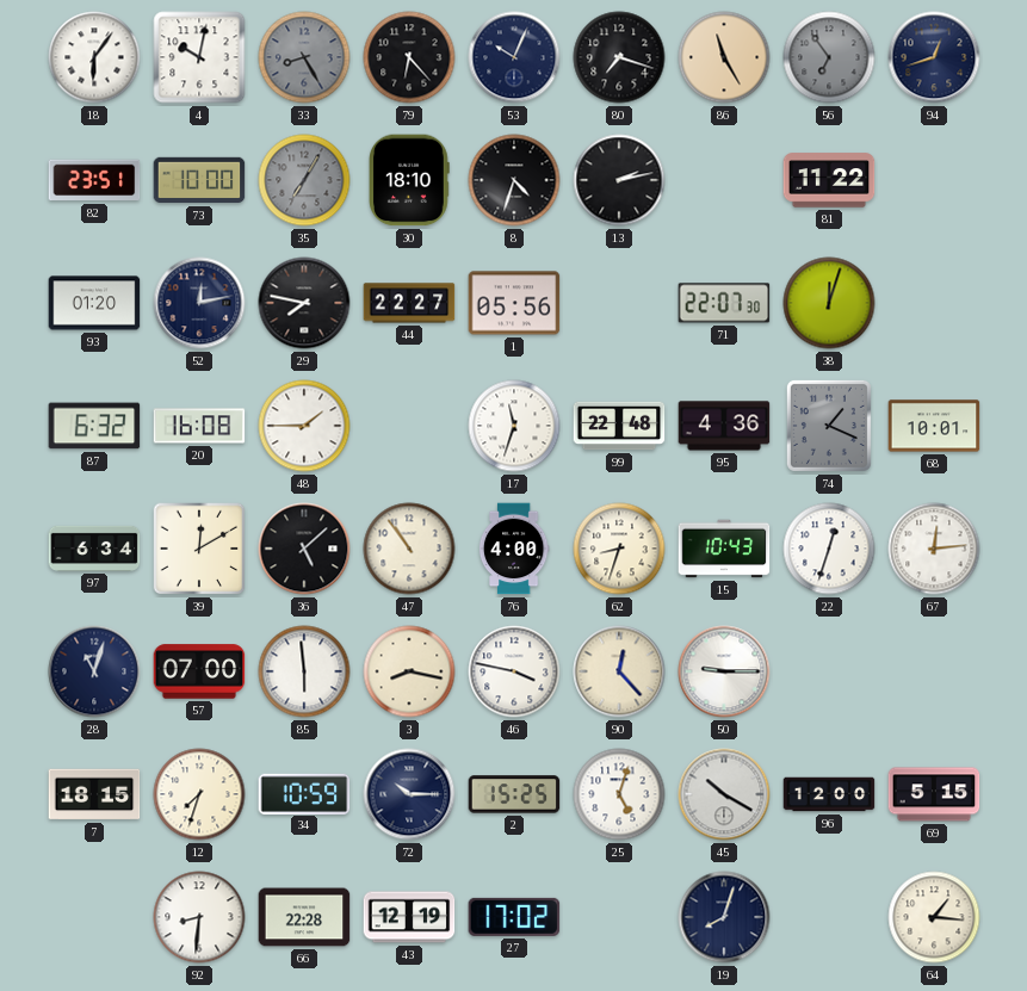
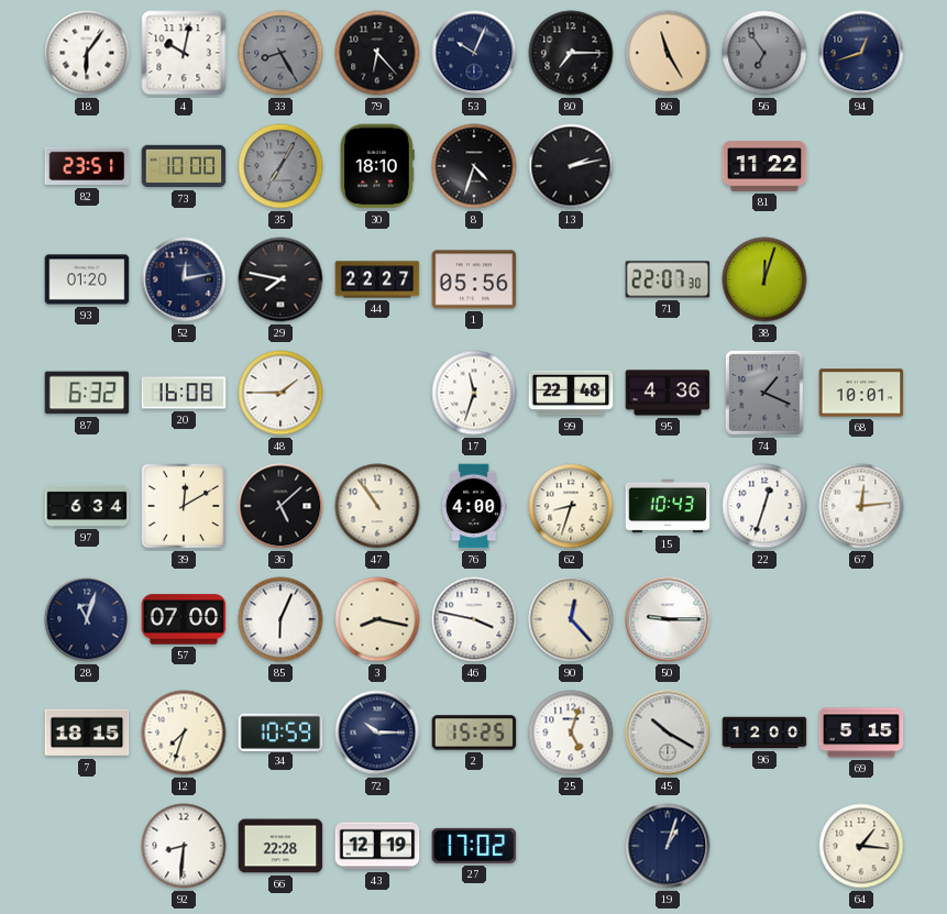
80: 7:18 -> 7:15 (571, 53)
85: 5:59 -> 6:04 (280, 619)
19: 8:03 -> 1:03 (668, 846)
